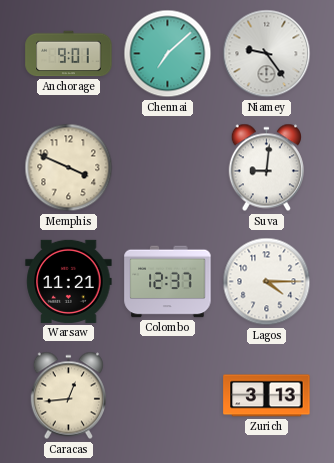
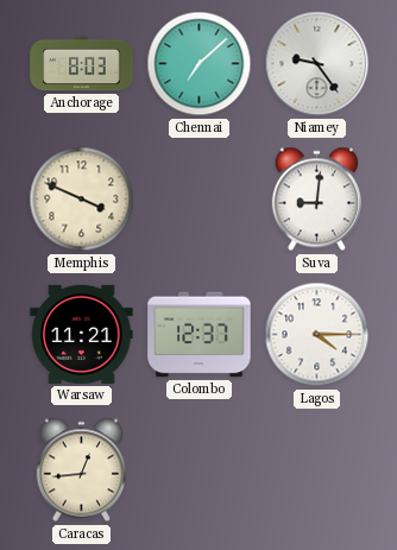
Anchorage: 9:01 -> 8:03 (82, 64)
Zurich: 3:13 -> none (267, 396)
